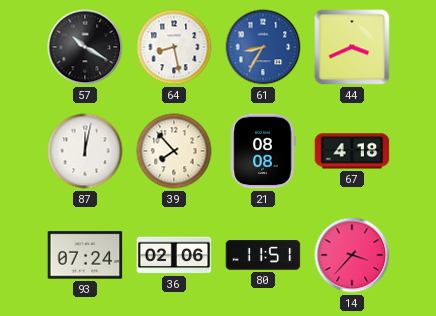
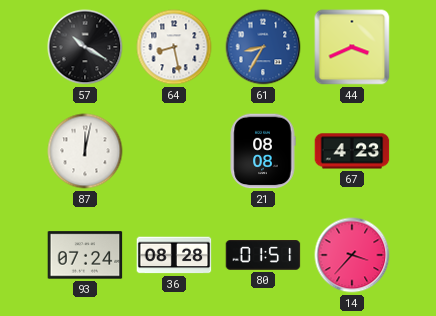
39: 7:53 -> none (174, 151)
67: 4:18 -> 4:23 (352, 151)
36: 02:06 -> 08:28 (174, 255)
80: 11:51 -> 01:51 (263, 256)
